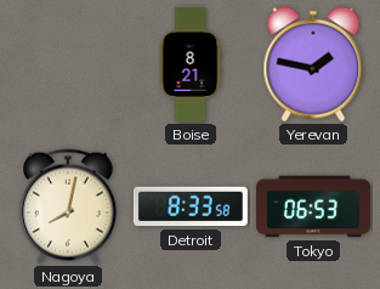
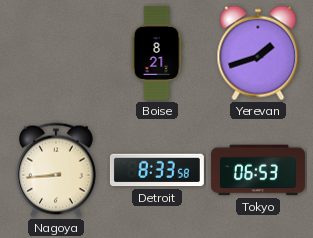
Yerevan: 1:47 -> 1:42 (258, 53)
Nagoya: 8:02 -> 8:44 (57, 170)
